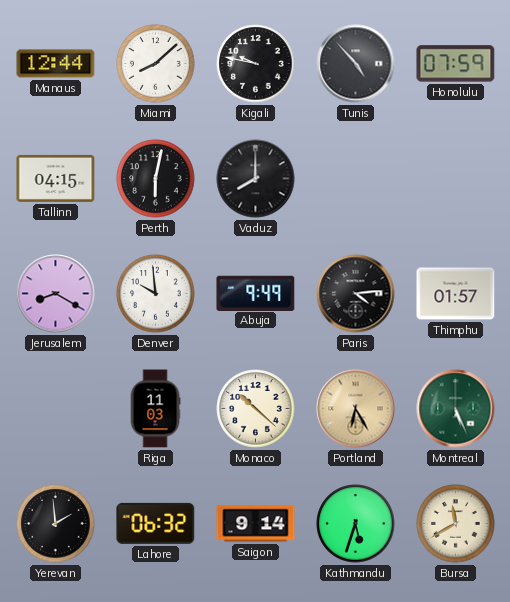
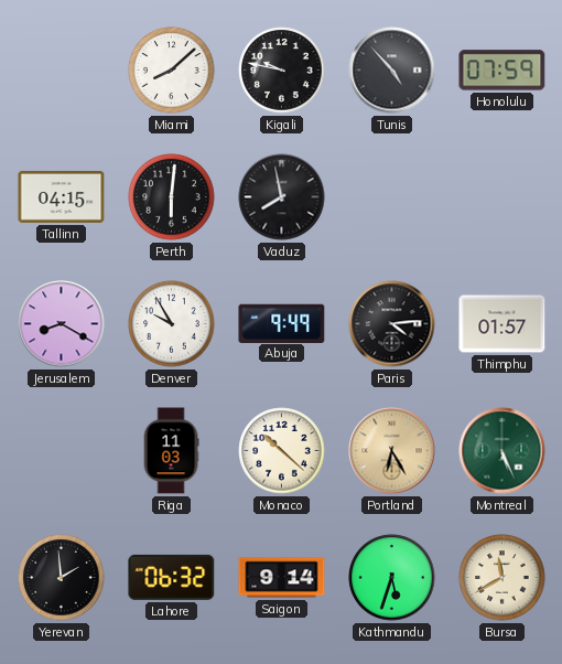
Manaus: 12:44 -> none (56, 64)
Perth: 6:02 -> 6:01 (172, 197)
Vaduz: 8:00 -> 7:58 (282, 197)
Denver: 9:59 -> 9:55 (172, 324)
